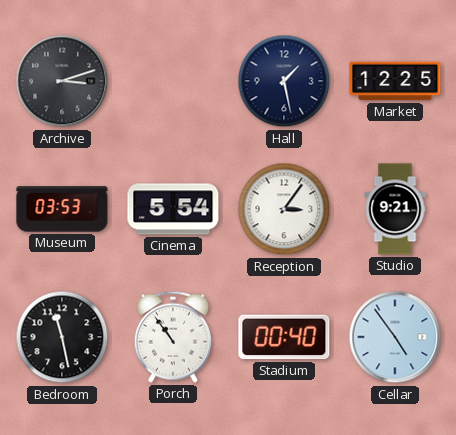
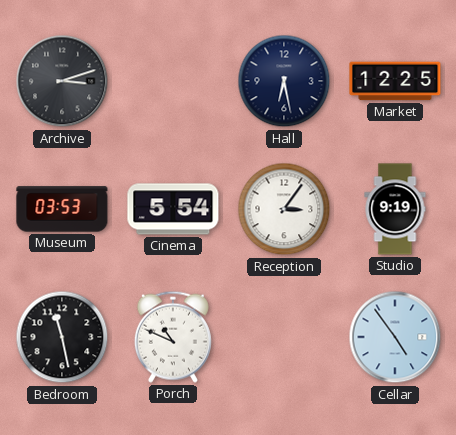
Hall: 1:28 -> 6:28 (284, 81)
Studio: 9:21 -> 9:19 (395, 209)
Porch: 10:54 -> 10:49 (173, 337)
Stadium: 00:40 -> none (284, 337)
